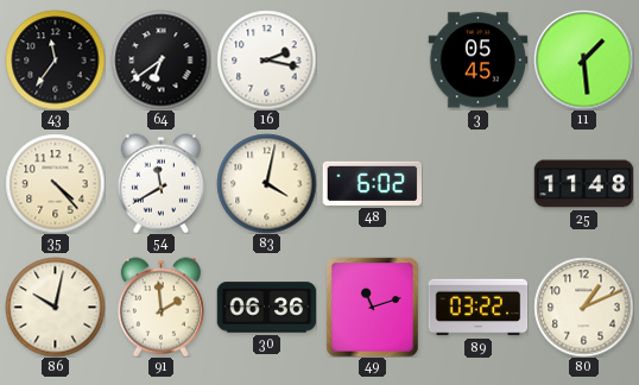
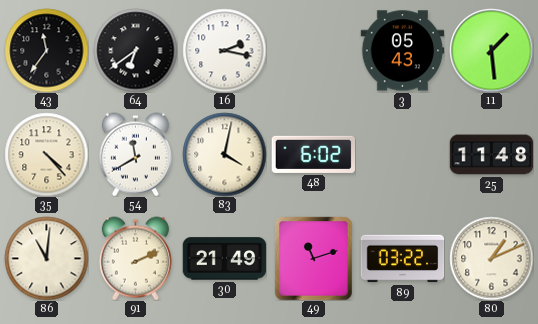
3: 05:45 -> 05:43 (402, 51)
86: 10:02 -> 11:01 (46, 258)
91: 1:59 -> 2:11 (135, 258)
30: 06:36 -> 21:49 (224, 259)
